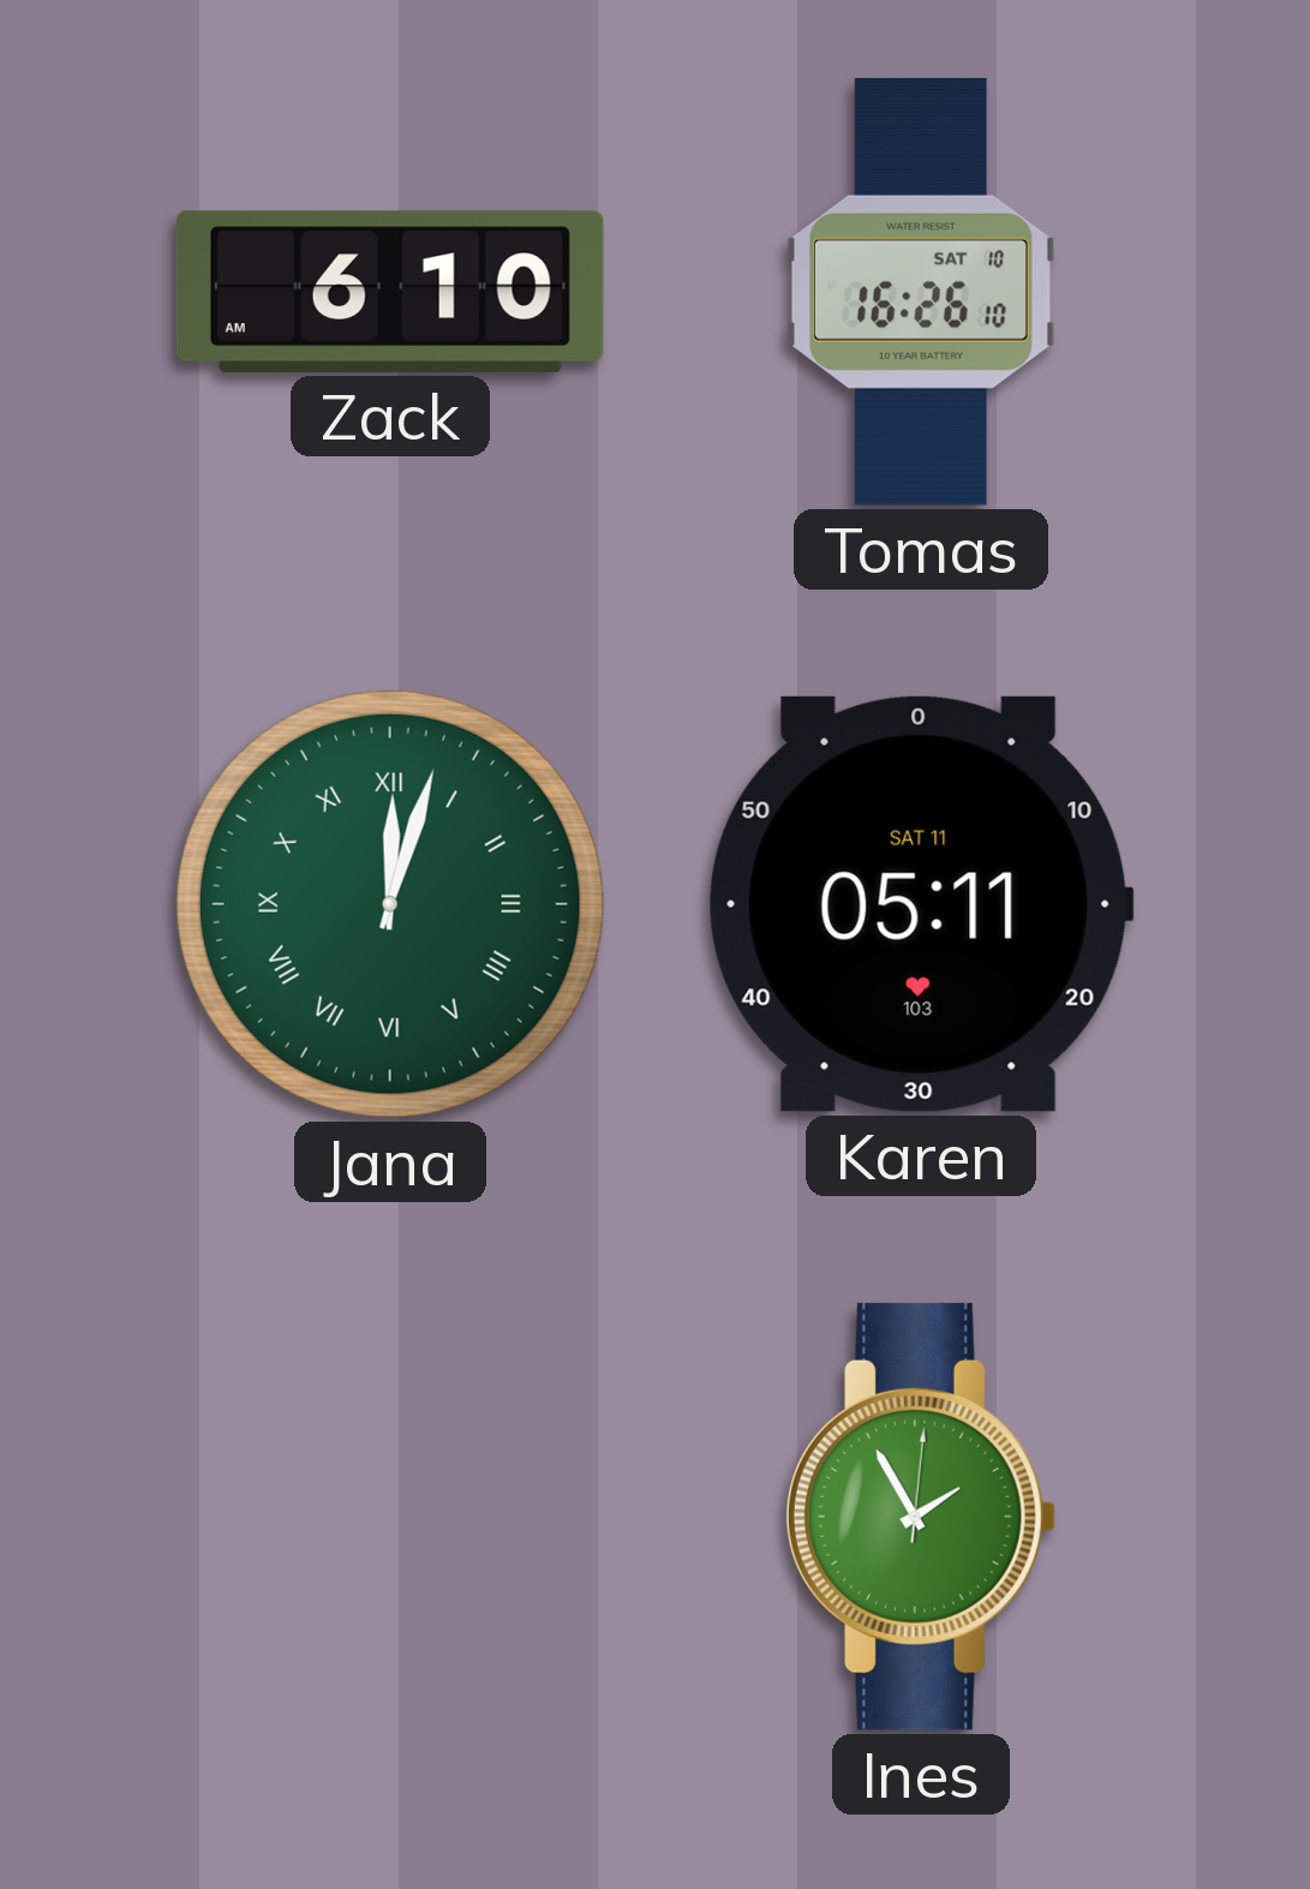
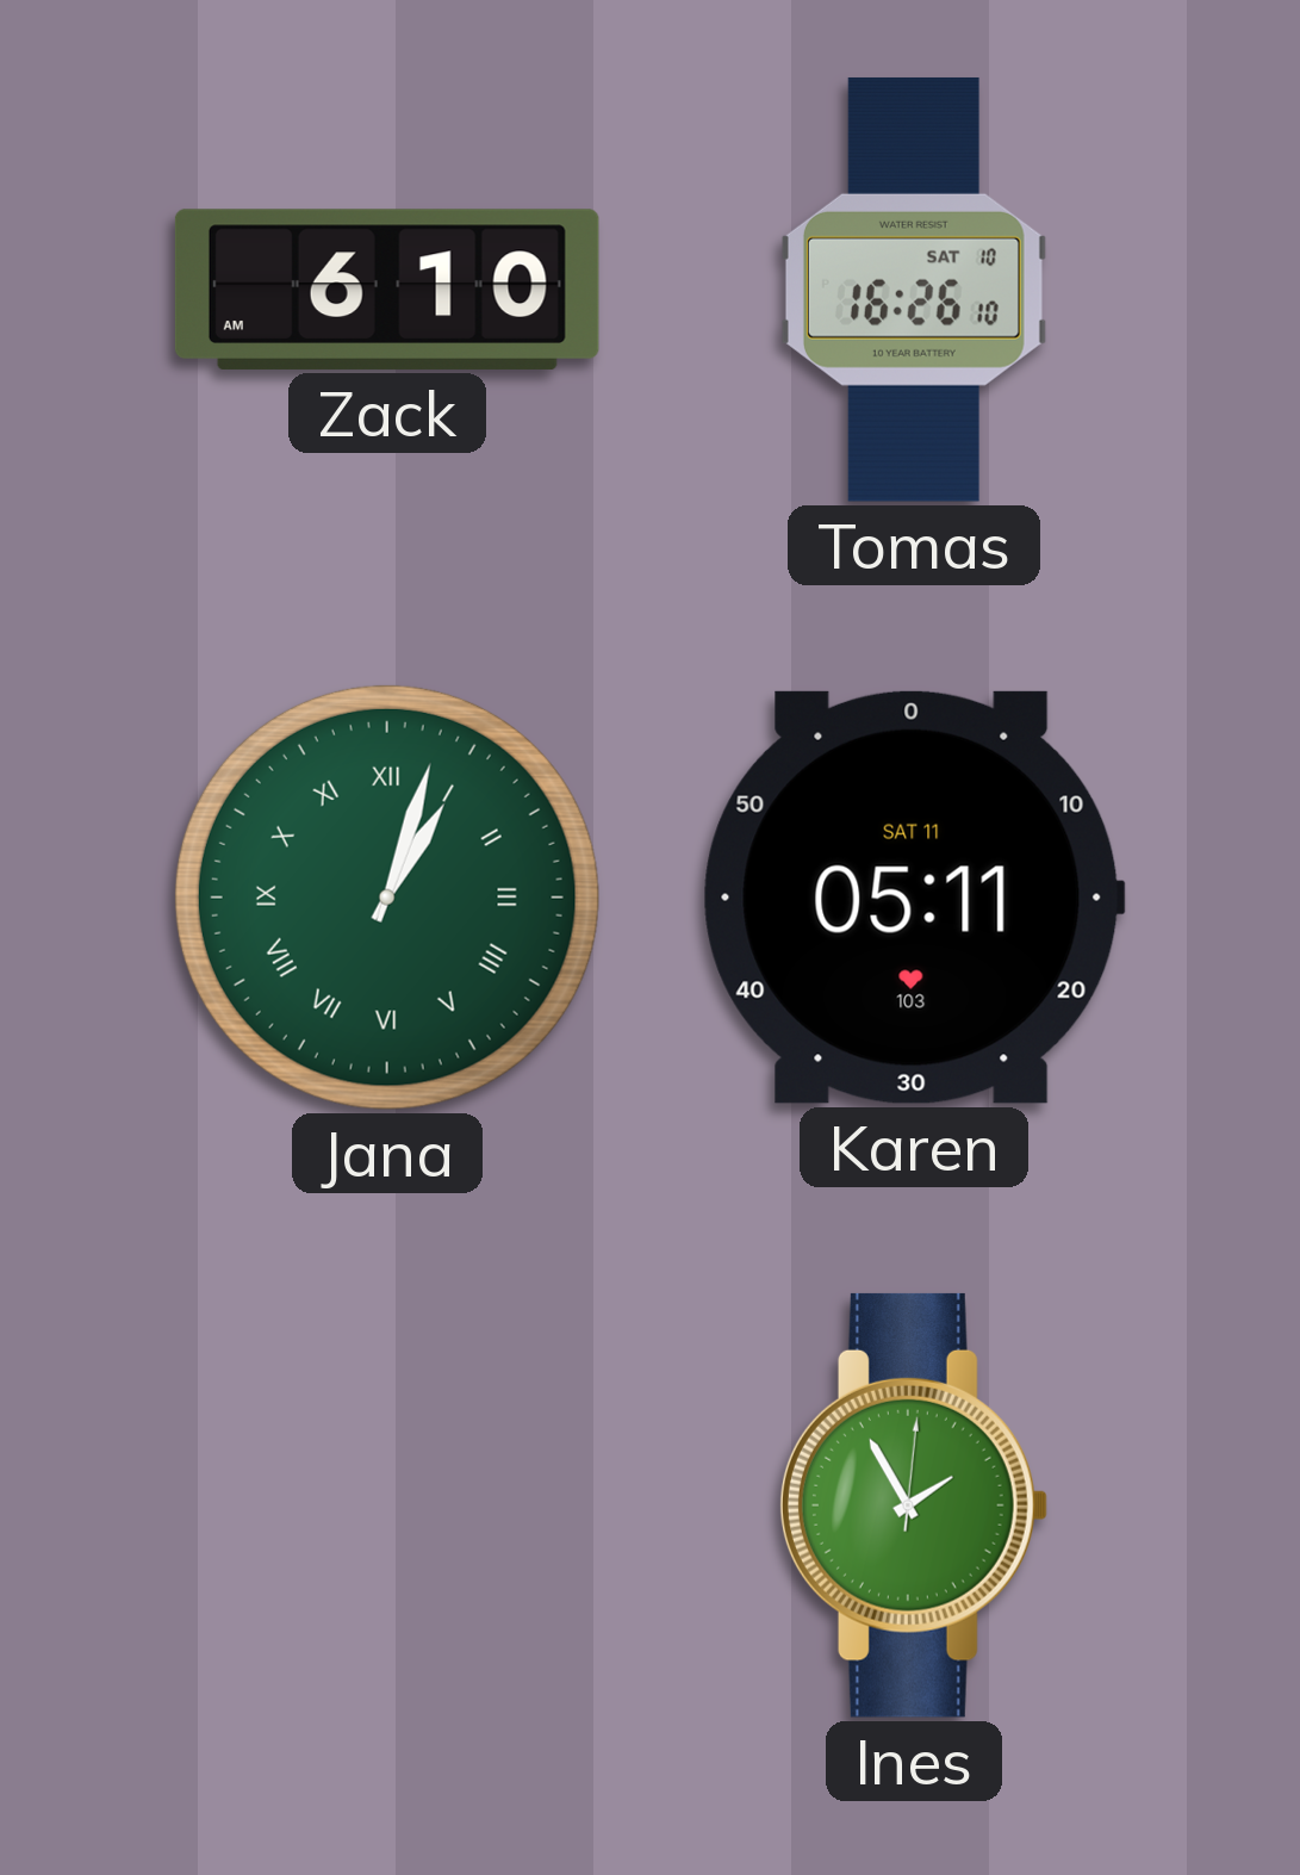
Jana: 12:03 -> 1:03 (387, 898)
